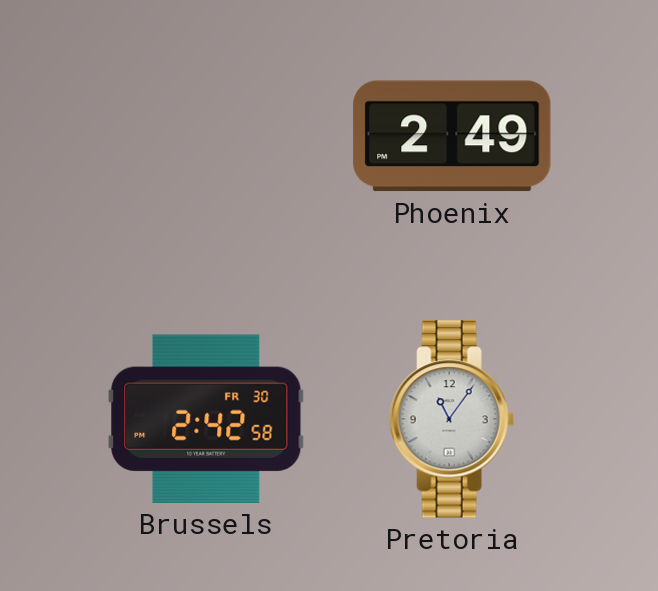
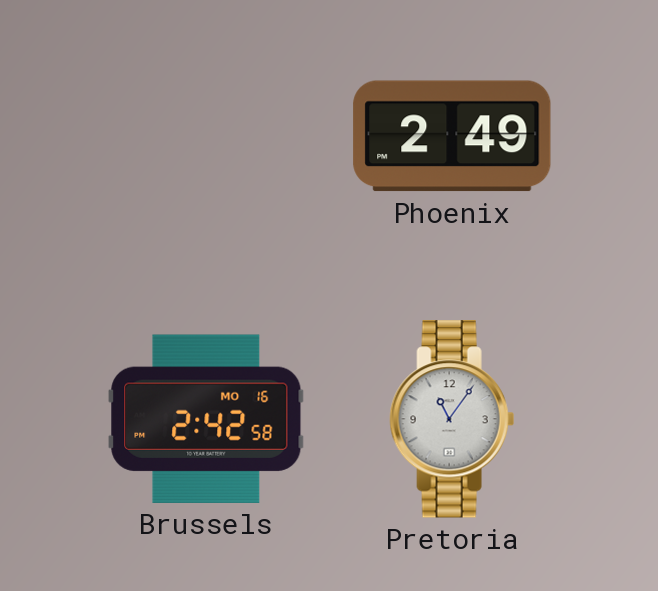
Brussels date: FR 30 -> MO 16 (206, 419)
